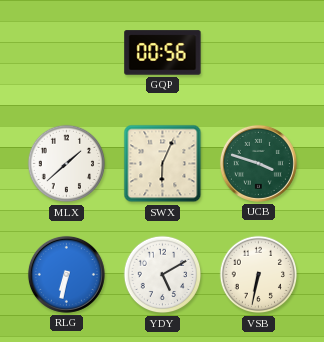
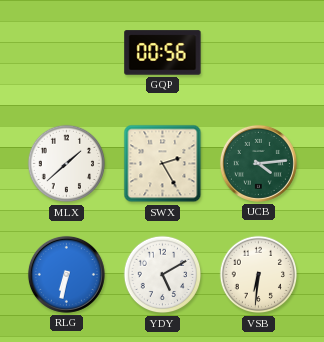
SWX: 6:04 -> 2:25 (163, 164)
UCB: 3:48 -> 4:14 (258, 163)
VSB: 6:32 -> 6:31 (259, 275)
